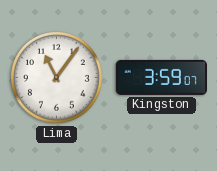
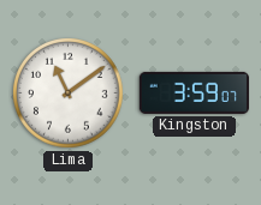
Lima: 11:06 -> 11:09 (69, 94)
